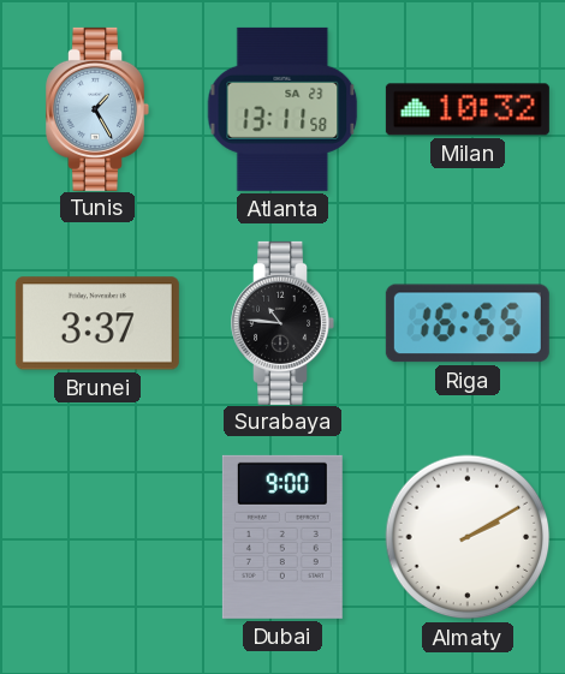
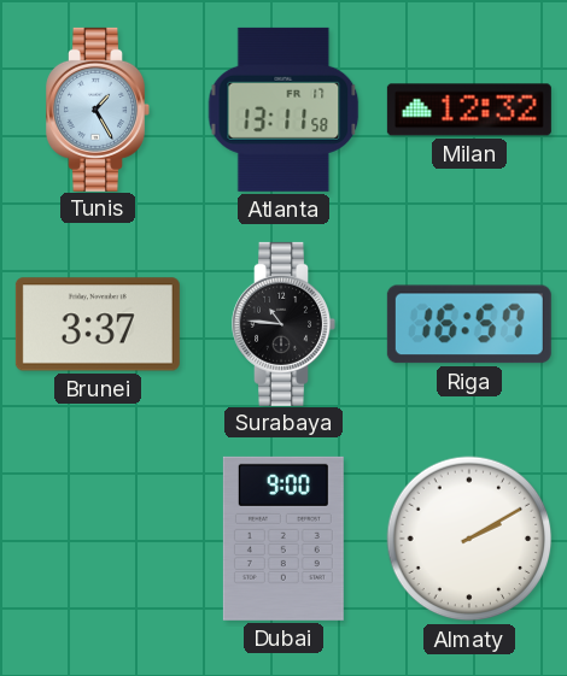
Atlanta date: SA 23 -> FR 17 (283, 110)
Milan: 10:32 -> 12:32 (469, 110)
Riga: 16:55 -> 16:57 (469, 324)
